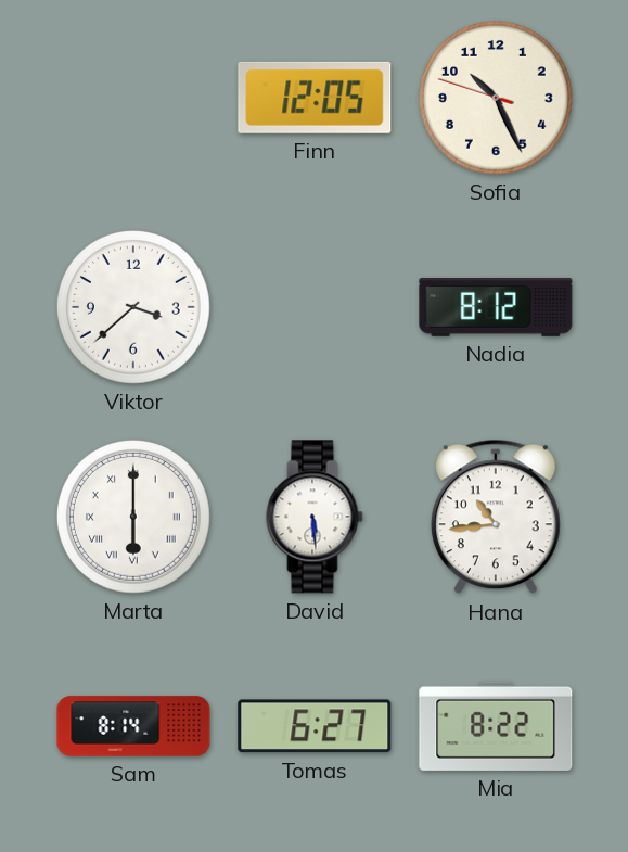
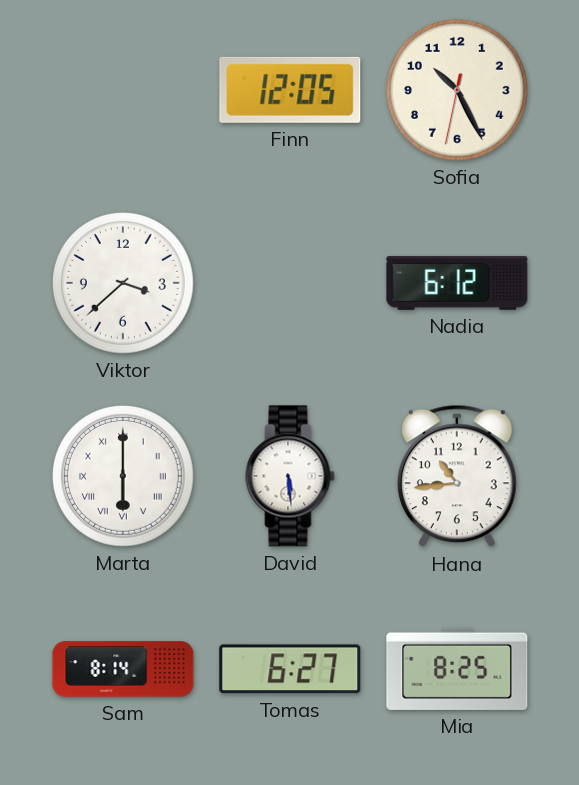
Sofia: 10:25:48 -> 10:25:32 (457, 90)
Nadia: 8:12 -> 6:12 (457, 283)
Mia: 8:22 -> 8:25 (457, 669)
